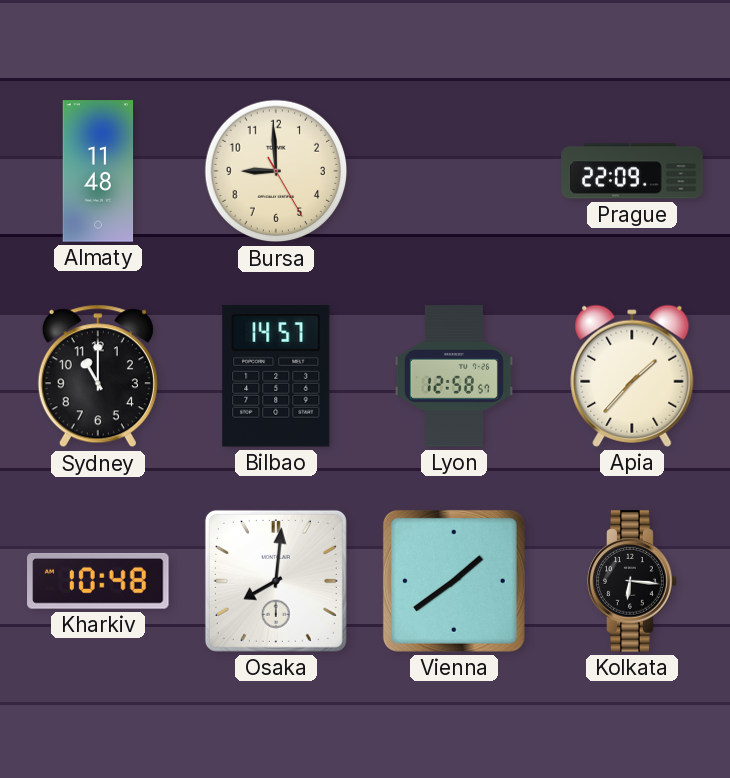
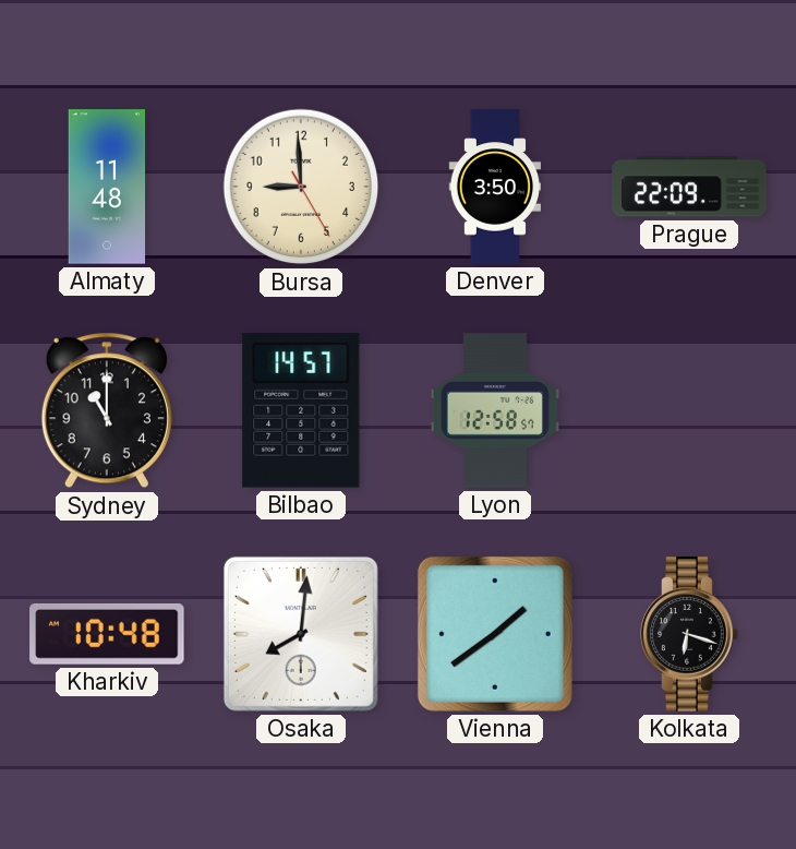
Denver: none -> 3:50 (495, 187)
Apia: 1:37 -> none (632, 376)
Kolkata: 6:16 -> 6:18 (689, 634)
